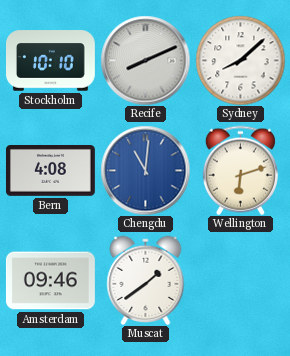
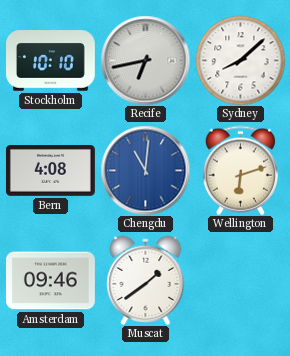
Recife: 8:11 -> 6:43 (145, 60)
